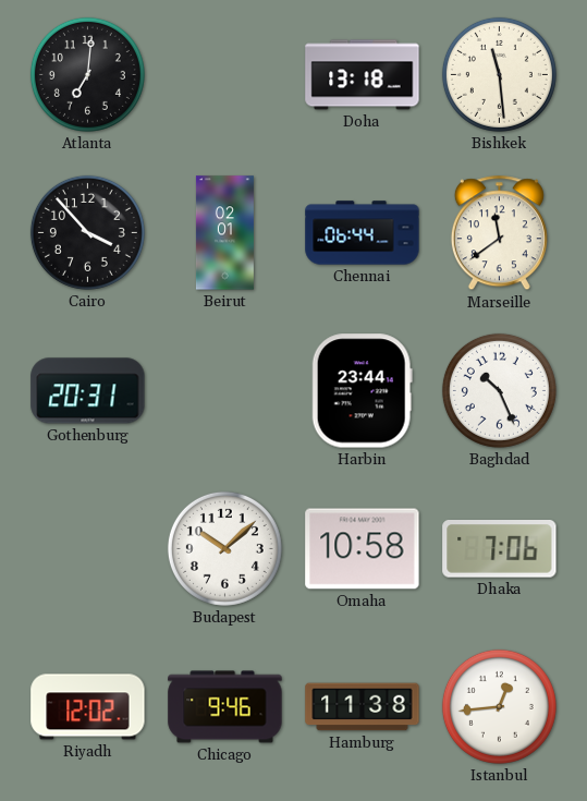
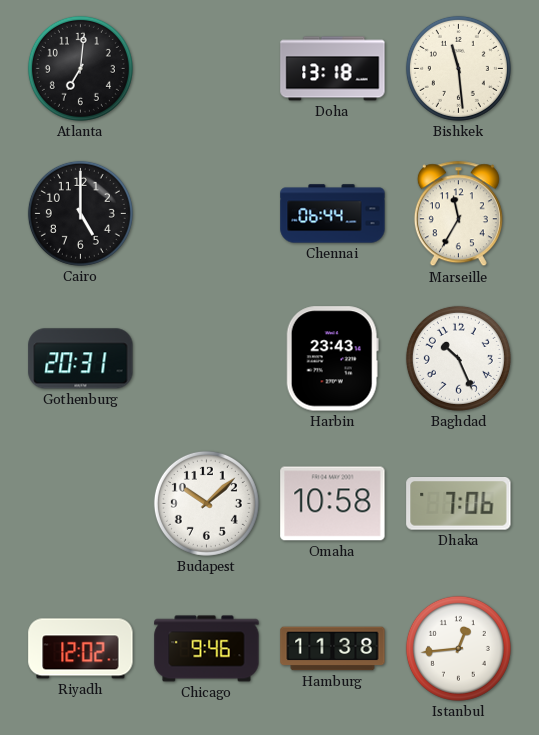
Cairo: 3:53 -> 5:00 (80, 213)
Beirut: 02:01 -> none (224, 233)
Marseille: 11:39 -> 11:35 (458, 214)
Harbin: 23:44 -> 23:43 (332, 359)
